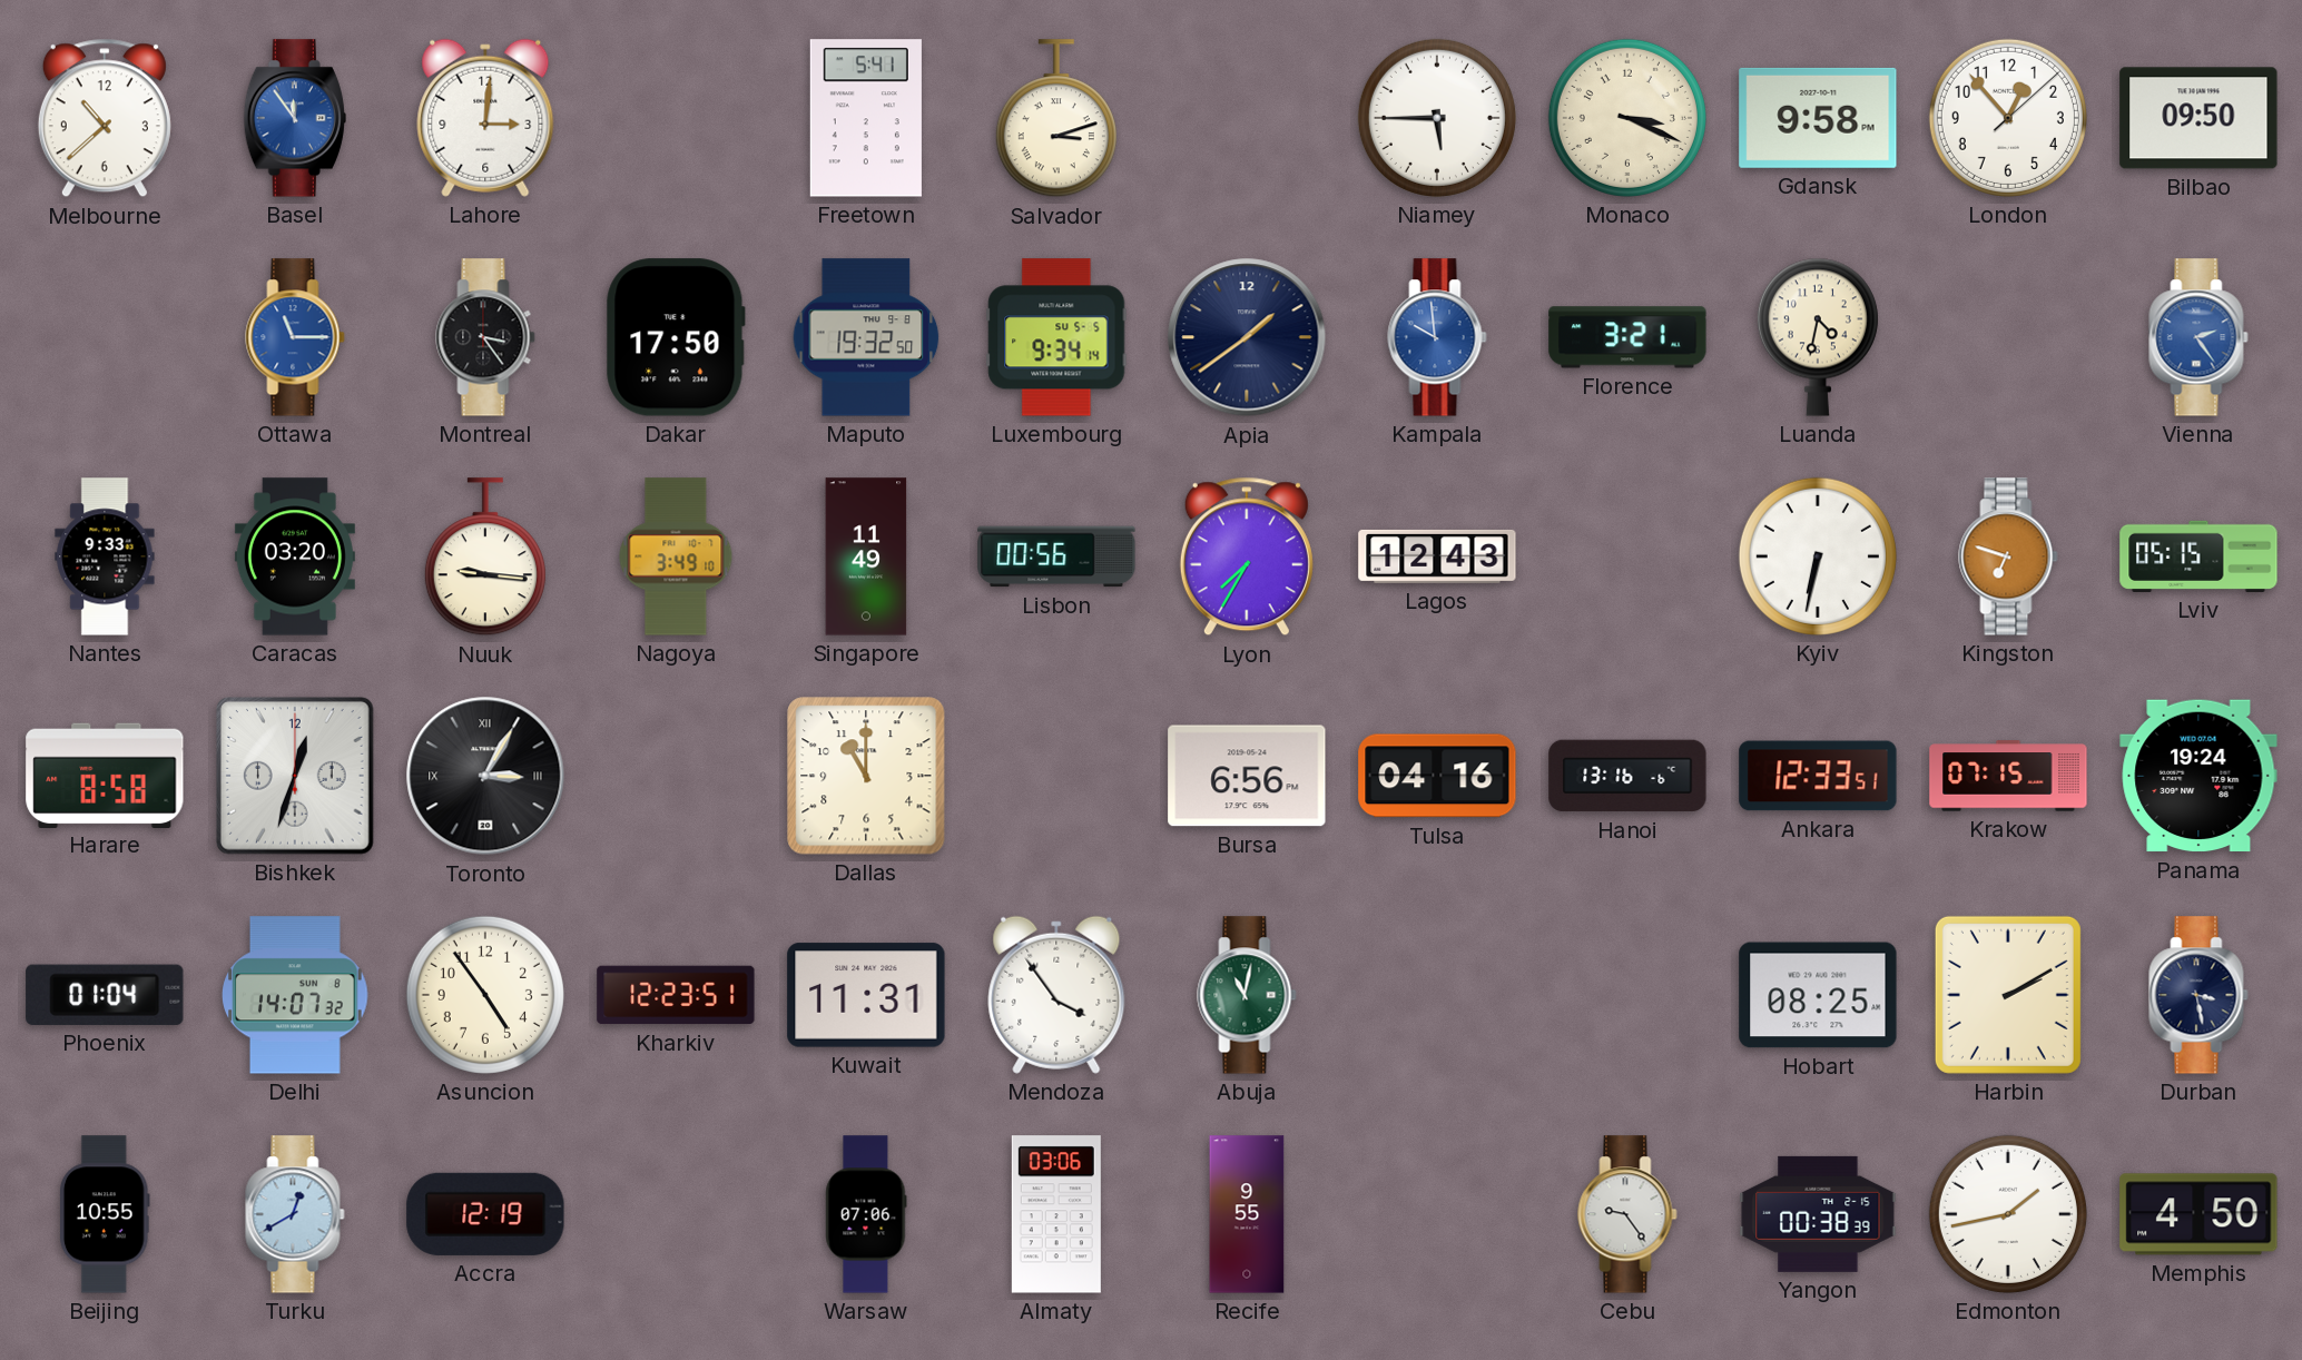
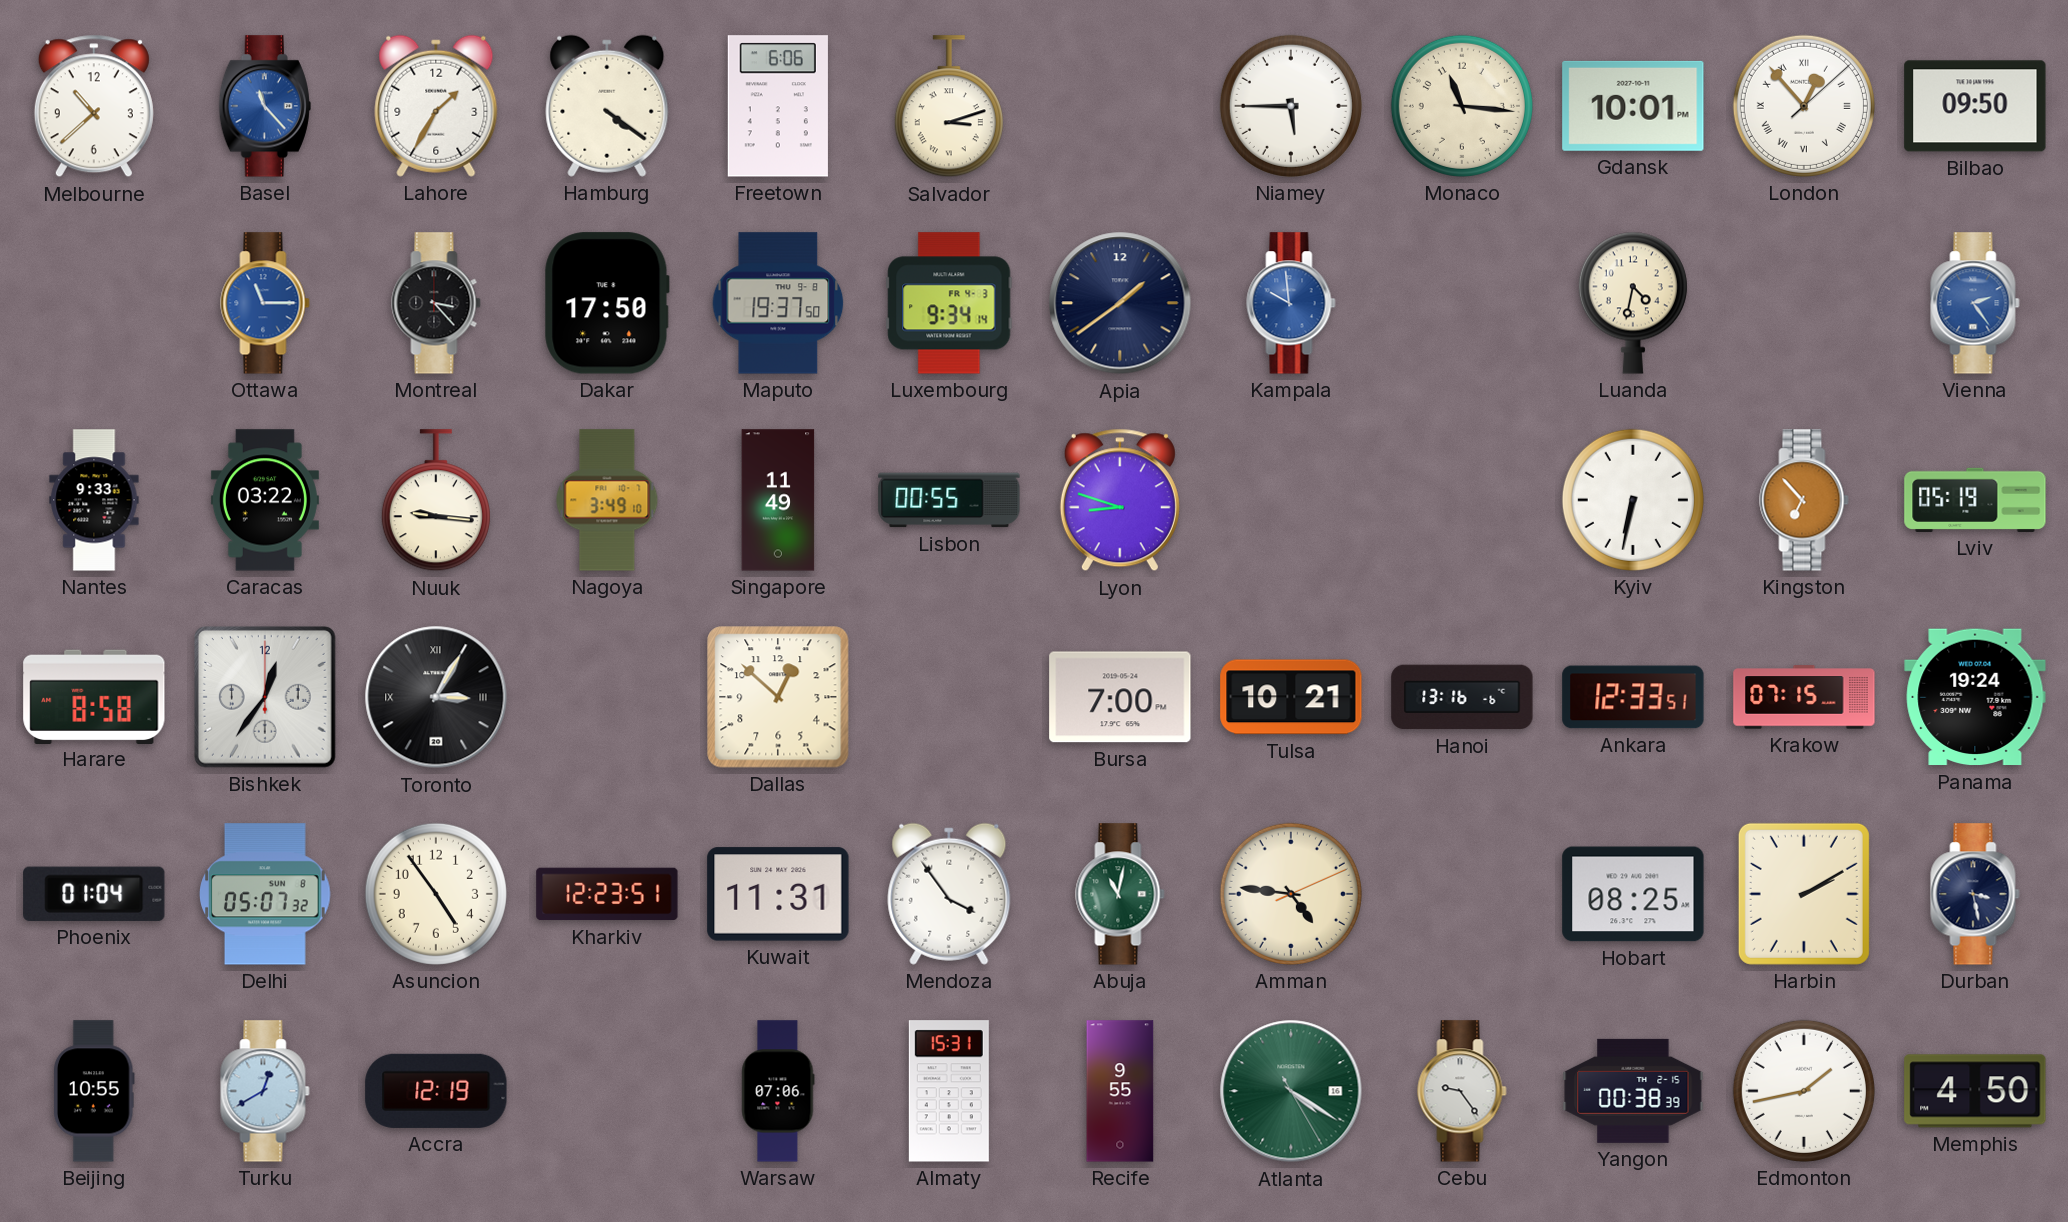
Basel: 11:54 -> 11:23 (265, 106)
Lahore: 3:01 -> 1:35 (436, 106)
Hamburg: none -> 4:21 (607, 106)
Freetown: 5:41 -> 6:06 (778, 106)
Monaco: 3:19 -> 11:16 (1462, 106)
Gdansk: 9:58 -> 10:01 (1633, 106)
London numerals: Arabic -> Roman (1804, 106)
Montreal: 3:24 -> 3:23 (436, 303)
Maputo: 19:32 -> 19:37 (778, 303)
Luxembourg date: SU 5-5 -> FR 4-3 (949, 303)
Florence: 3:21 -> none (1627, 337)
Caracas: 03:20 -> 03:22 (265, 500)
Lisbon: 00:56 -> 00:55 (949, 500)
Lyon: 7:35 -> 8:48 (1120, 500)
Lagos: 12:43 -> none (1437, 556)
Kingston: 6:48 -> 6:53 (1804, 500)
Lviv: 05:15 -> 05:19 (1975, 500)
Bishkek: 12:33 -> 12:36 (266, 698)
Dallas: 11:00 -> 12:52 (778, 697)
Bursa: 6:56 -> 7:00 (1120, 697)
Tulsa: 04:16 -> 10:21 (1291, 697)
Delhi: 14:07 -> 05:07 (266, 894)
Amman: none -> 4:46 (1291, 894)
Almaty: 03:06 -> 15:31 (949, 1091)
Atlanta: none -> 4:20 (1291, 1091)
